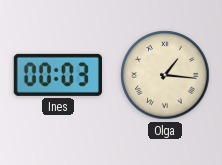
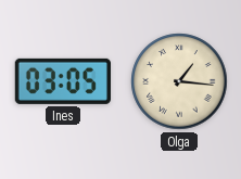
Ines: 00:03 -> 03:05 (63, 81)
